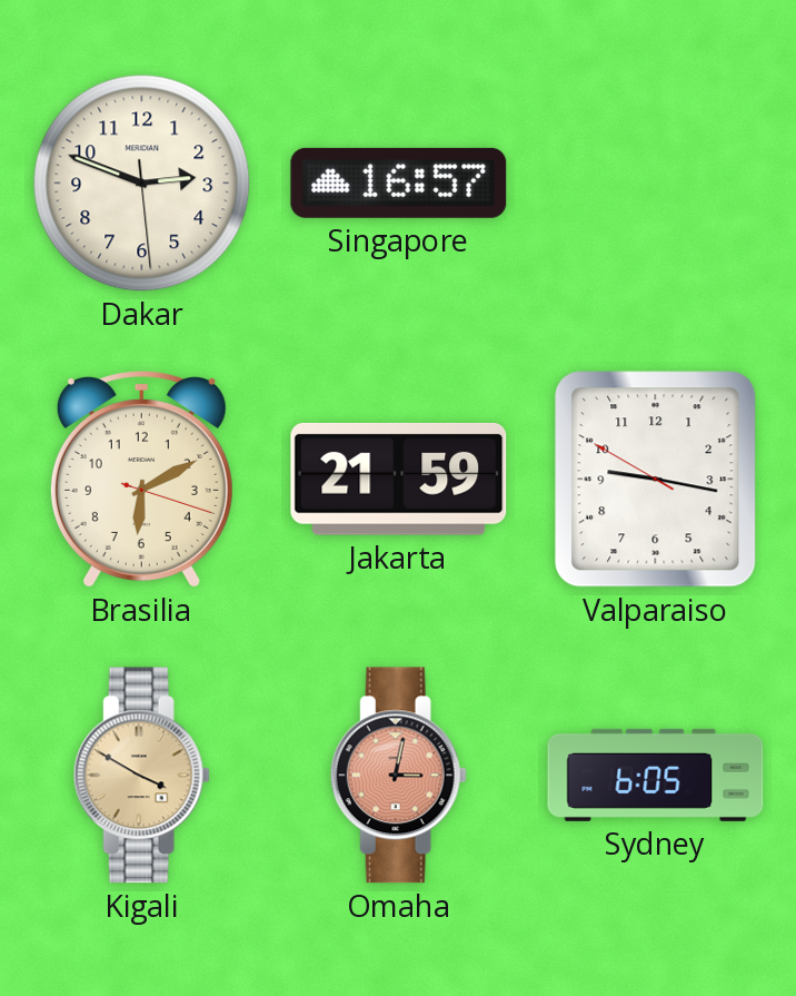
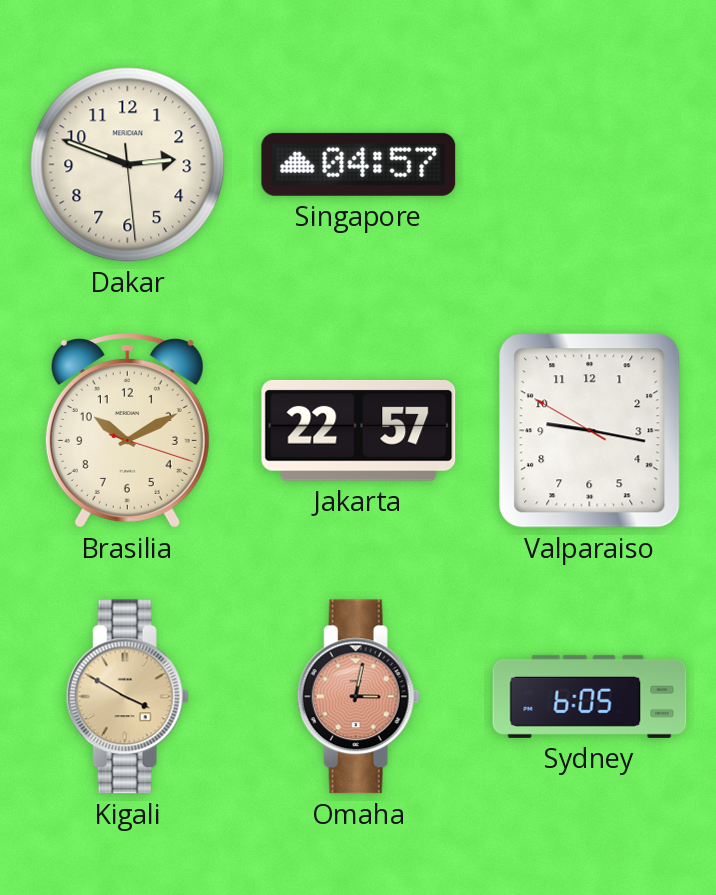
Singapore: 16:57 -> 04:57 (359, 164)
Brasilia: 6:10 -> 10:10 (127, 431)
Jakarta: 21:59 -> 22:57 (359, 430)
